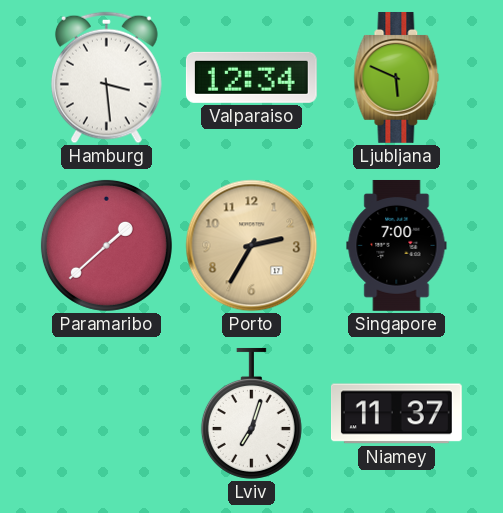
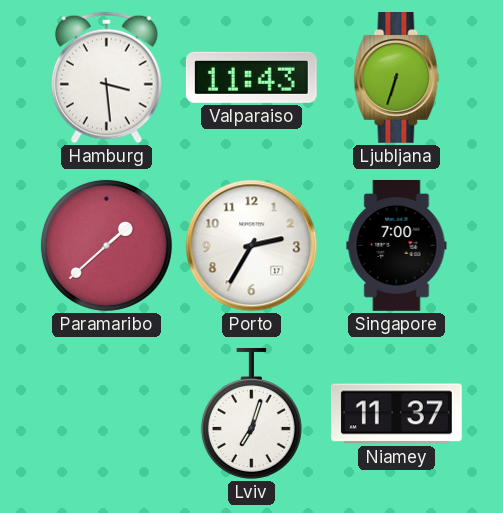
Valparaiso: 12:34 -> 11:43 (251, 77)
Ljubljana: 5:49 -> 6:33 (397, 77)
Porto dial: champagne -> white (252, 246)
